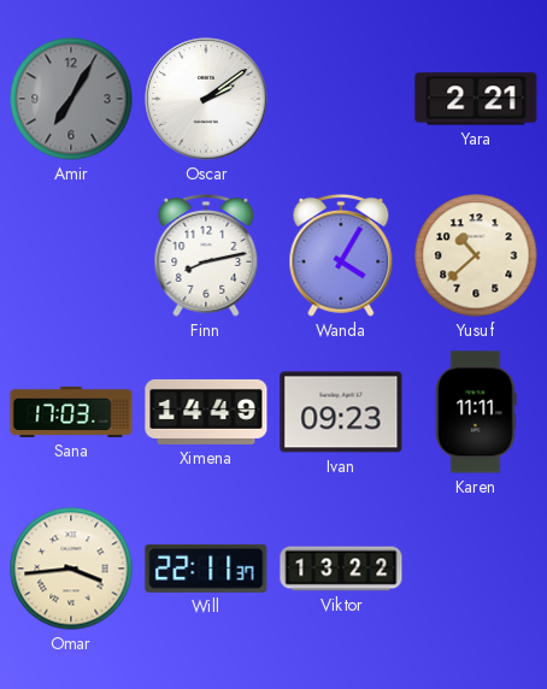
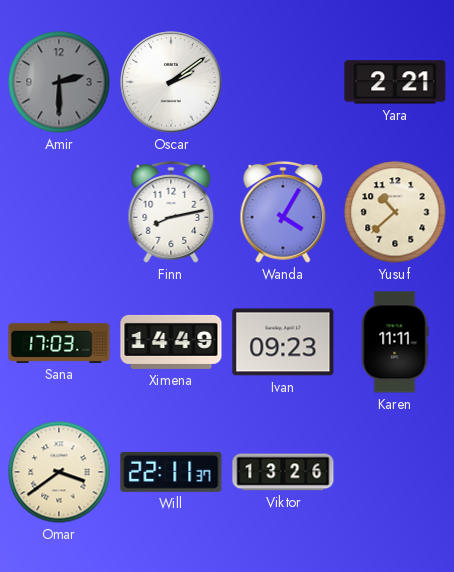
Amir: 7:05 -> 2:30 (59, 82)
Omar: 3:44 -> 3:39 (59, 472)
Viktor: 13:22 -> 13:26 (283, 472)
